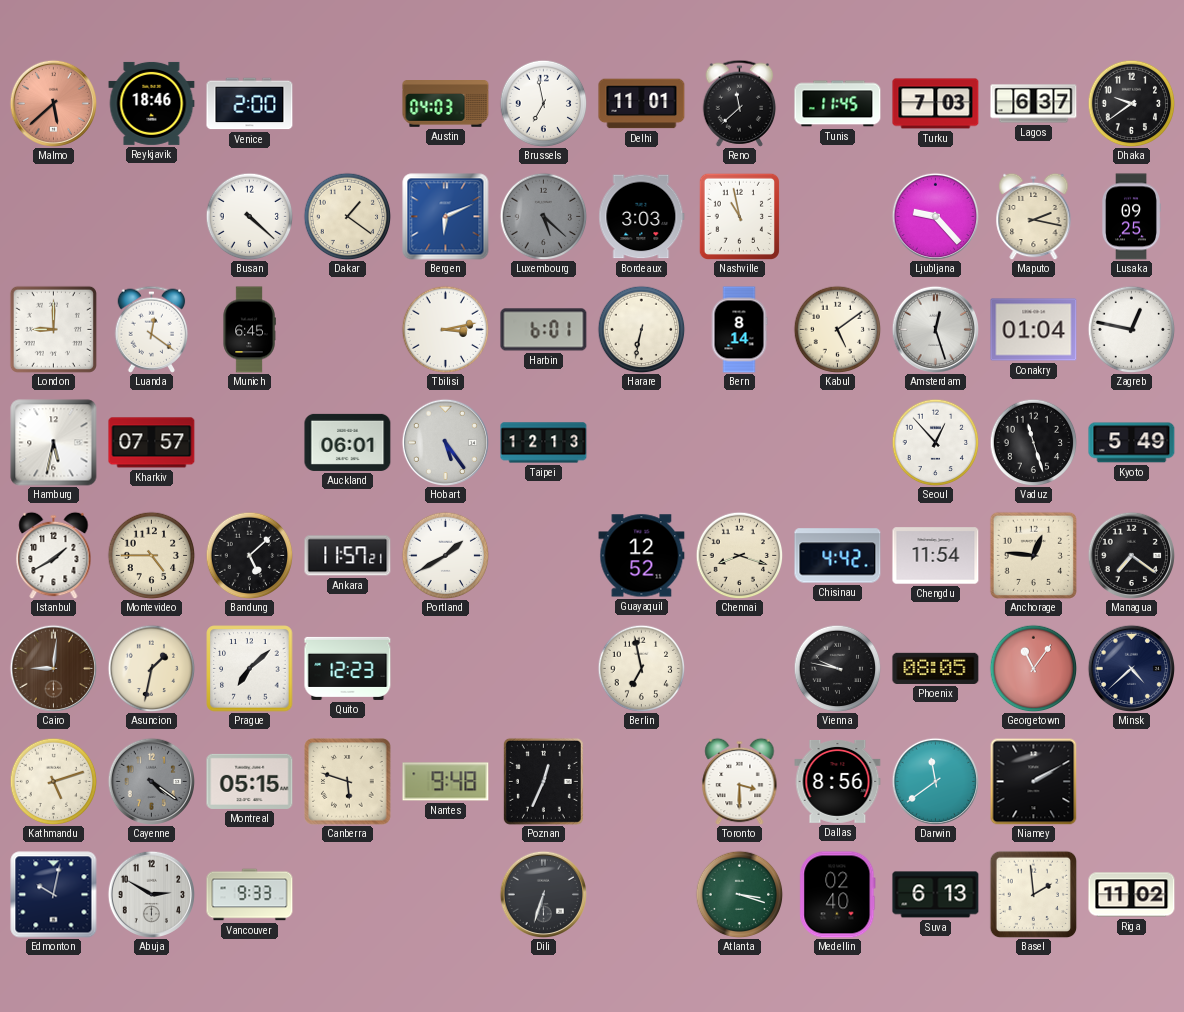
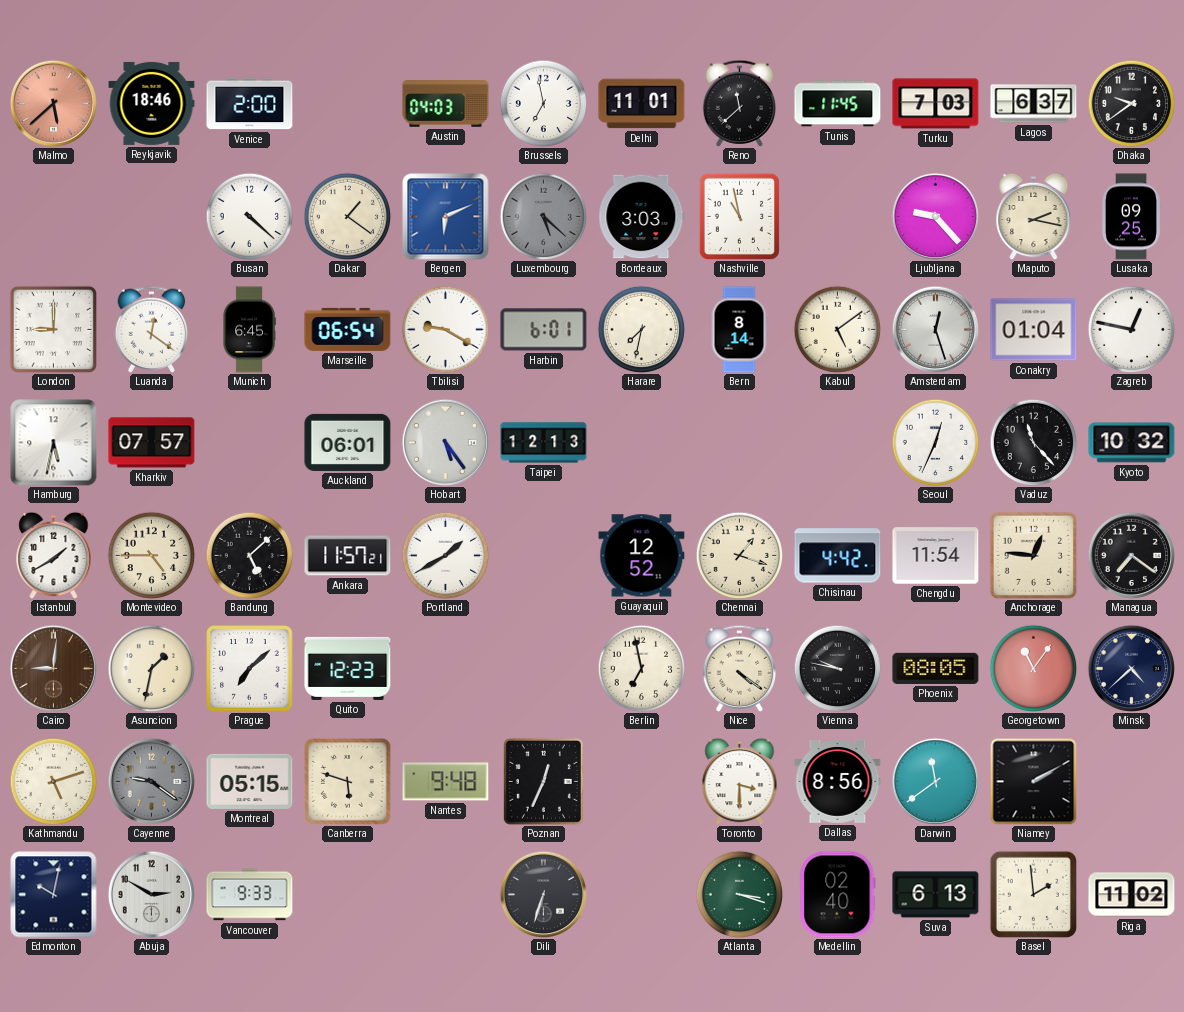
Marseille: none -> 06:54 (348, 329)
Tbilisi: 3:13 -> 9:20 (445, 329)
Harare: 6:32 -> 7:32 (641, 329)
Seoul: 12:53 -> 12:34 (935, 442)
Vaduz: 11:27 -> 11:23 (1033, 442)
Kyoto: 5:49 -> 10:32 (1132, 443)
Chennai: 8:18 -> 1:18 (739, 555)
Nice: none -> 4:21 (740, 668)
Cayenne: 4:21 -> 9:21 (151, 781)
